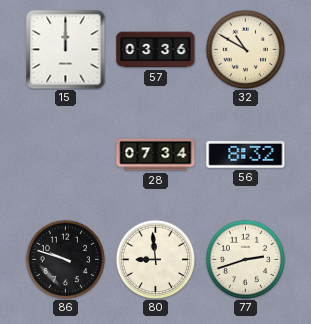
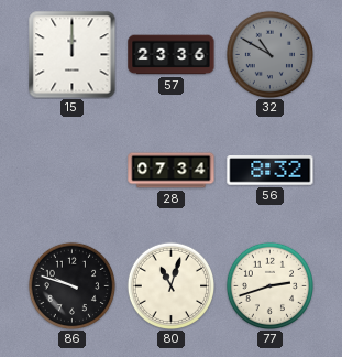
57: 03:36 -> 23:36 (172, 55)
32 dial: cream -> grey (269, 54)
80: 8:59 -> 11:03 (170, 285)
